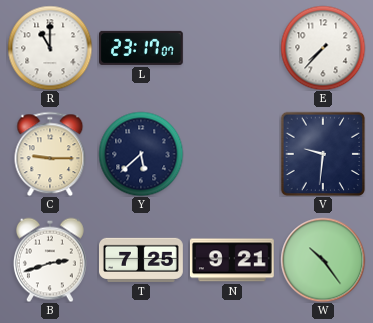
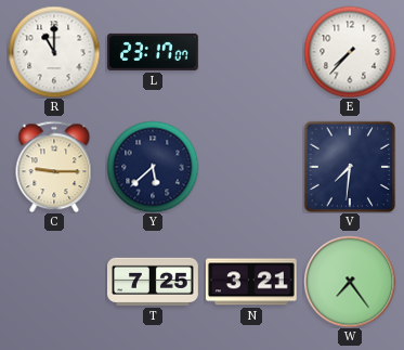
V: 9:31 -> 7:31 (350, 167)
B: 2:42 -> none (50, 260)
N: 9:21 -> 3:21 (251, 282)
W: 10:24 -> 7:24 (350, 282)
